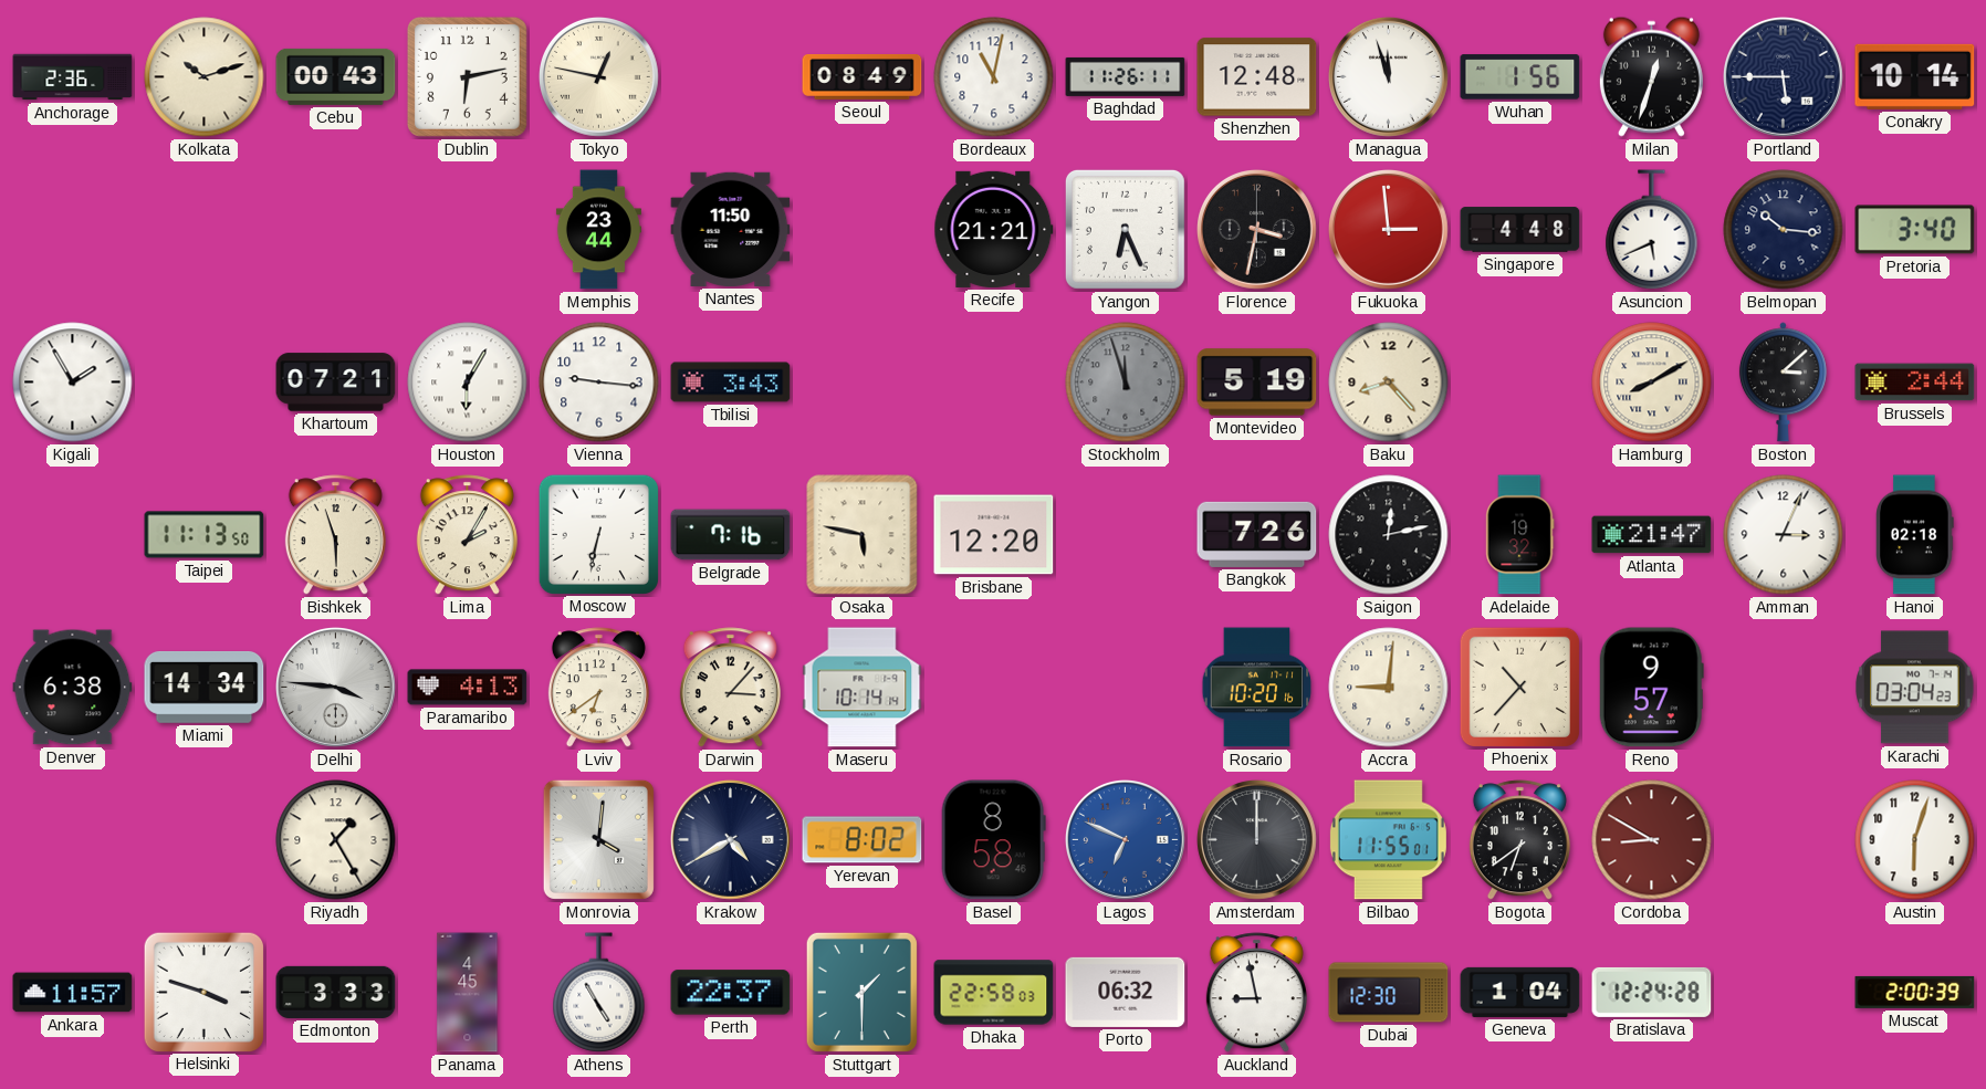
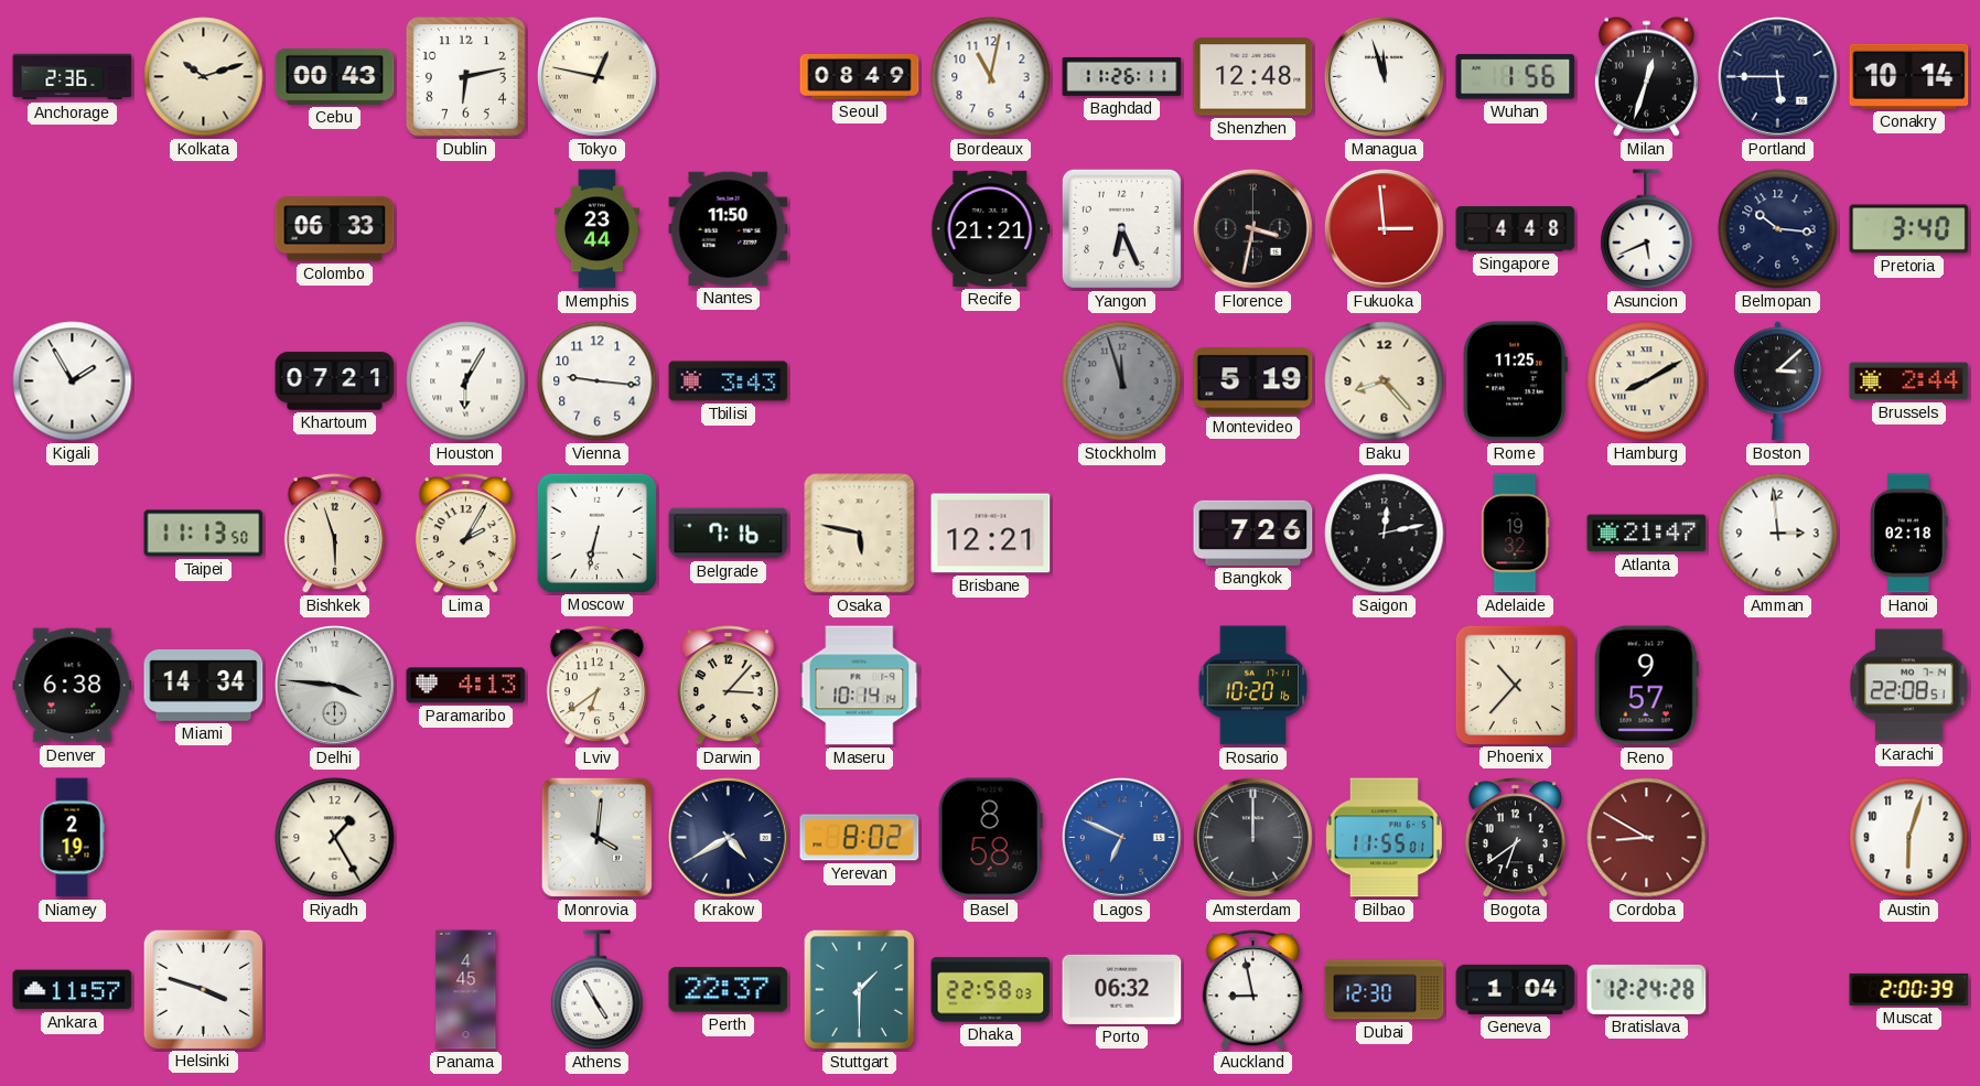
Colombo: none -> 06:33 (335, 229)
Rome: none -> 11:25 (1515, 381)
Brisbane: 12:20 -> 12:21 (991, 534)
Amman: 3:04 -> 2:59 (1778, 534)
Accra: 9:01 -> none (1389, 688)
Karachi: 03:04 -> 22:08 (1909, 686)
Niamey: none -> 2:19 (72, 838)
Edmonton: 3:33 -> none (336, 992)
